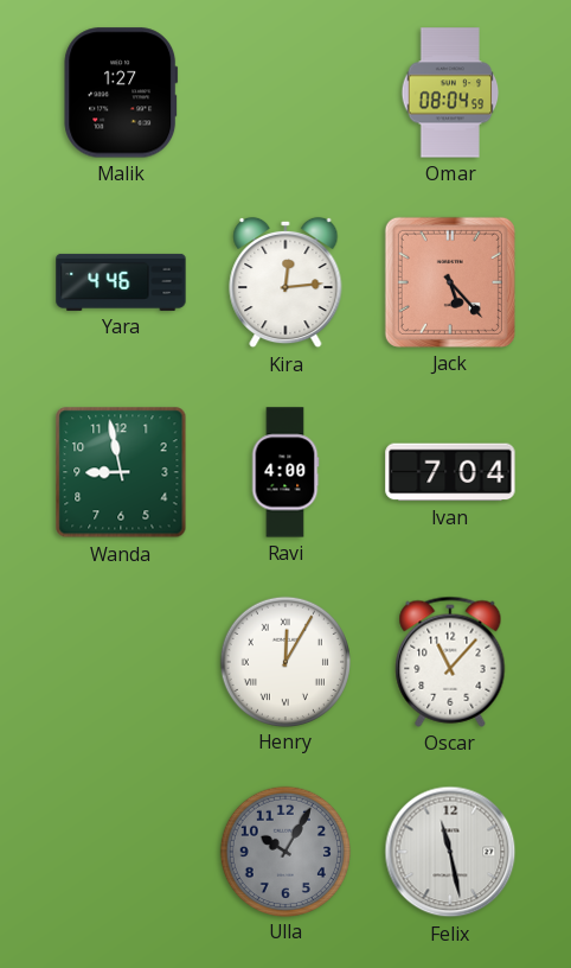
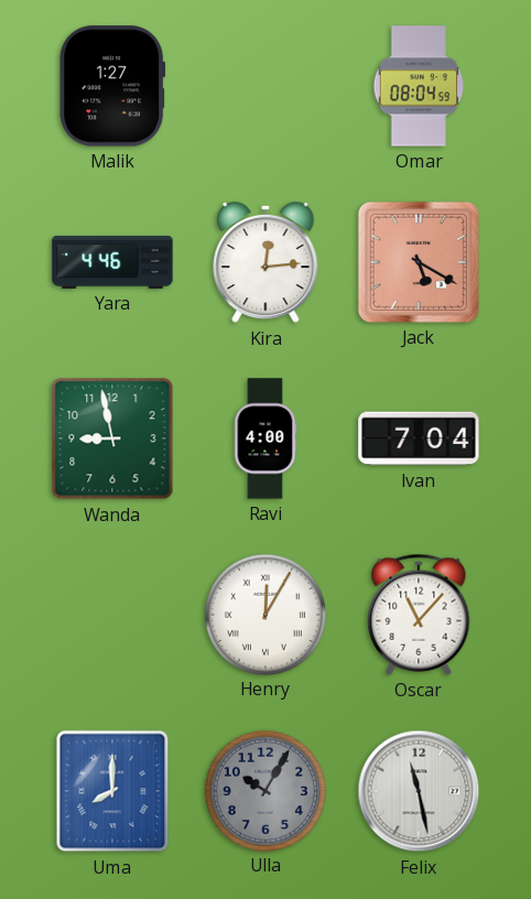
Jack: 5:23 -> 5:20 (419, 262)
Uma: none -> 8:00 (112, 791)
